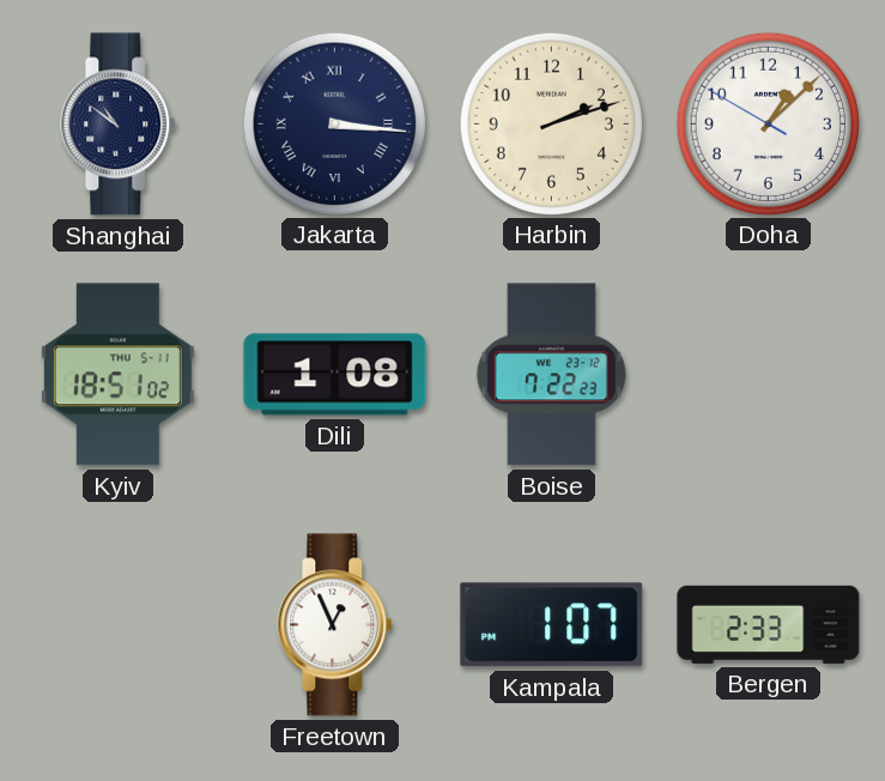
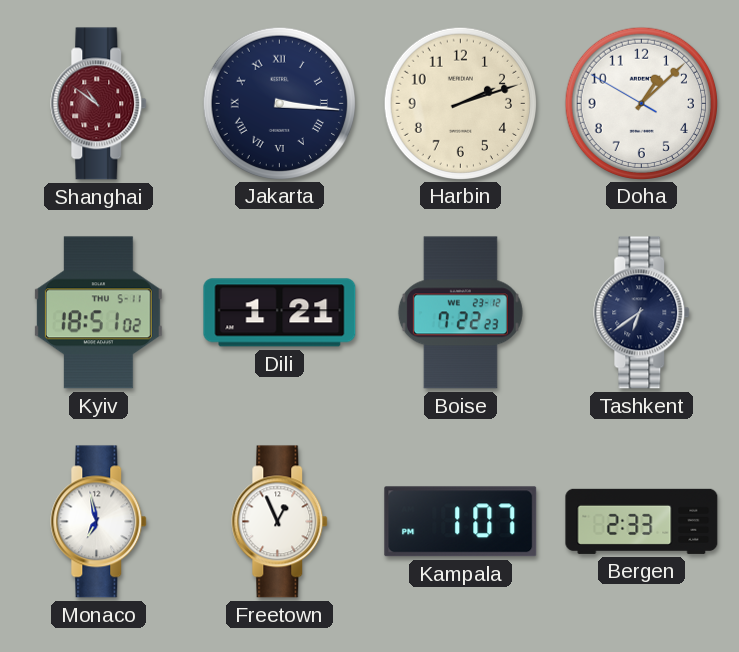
Shanghai dial: navy -> burgundy (99, 104)
Dili: 1:08 -> 1:21 (280, 313)
Tashkent: none -> 6:39 (642, 313)
Monaco: none -> 6:58 (99, 522)
